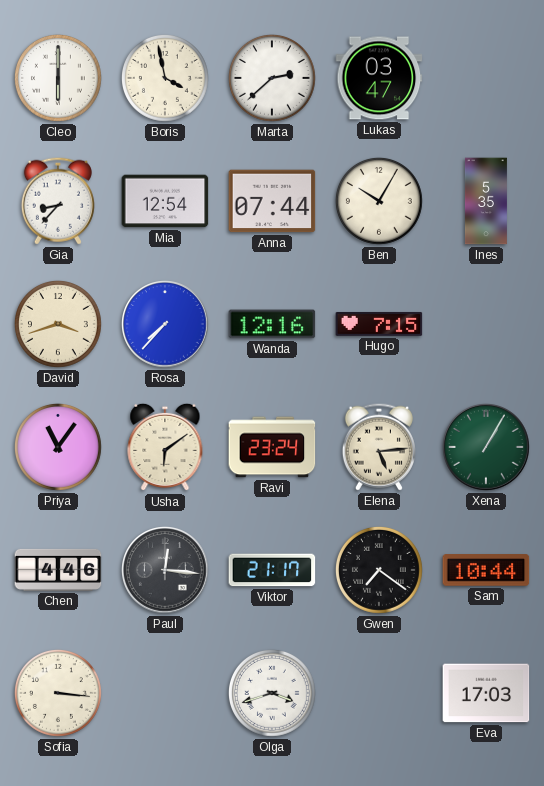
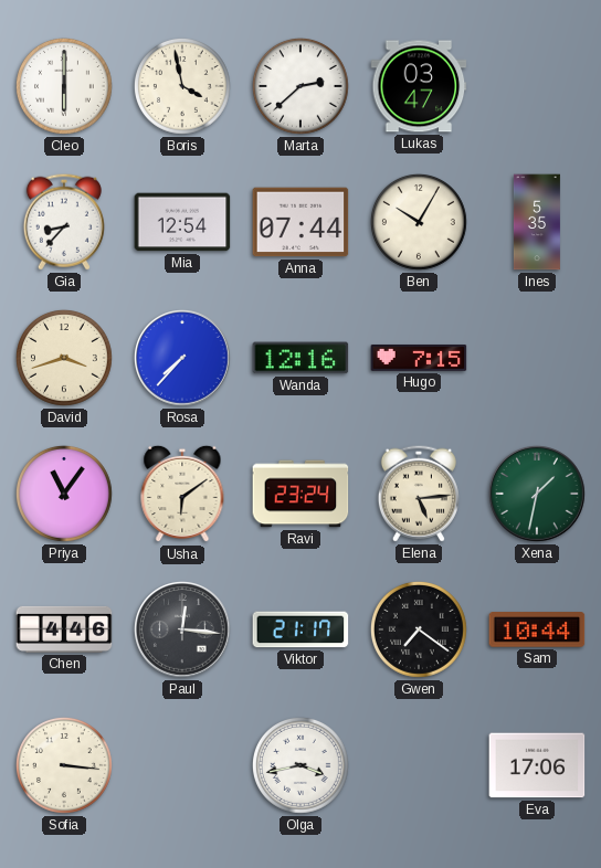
Xena: 1:05 -> 1:32 (538, 495)
Olga: 3:42 -> 3:43 (300, 765)
Eva: 17:03 -> 17:06 (537, 765)
